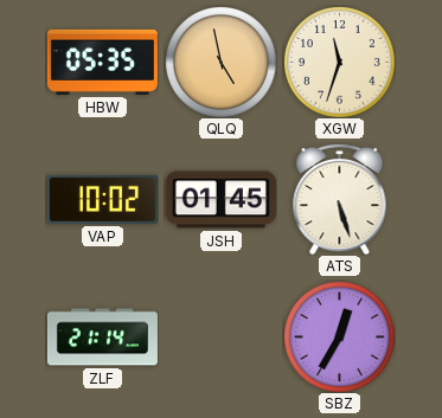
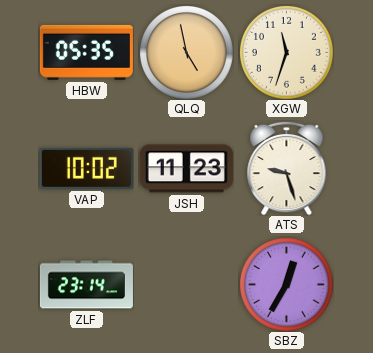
JSH: 01:45 -> 11:23 (186, 169)
ATS: 5:27 -> 9:27 (287, 168)
ZLF: 21:14 -> 23:14 (86, 285)
